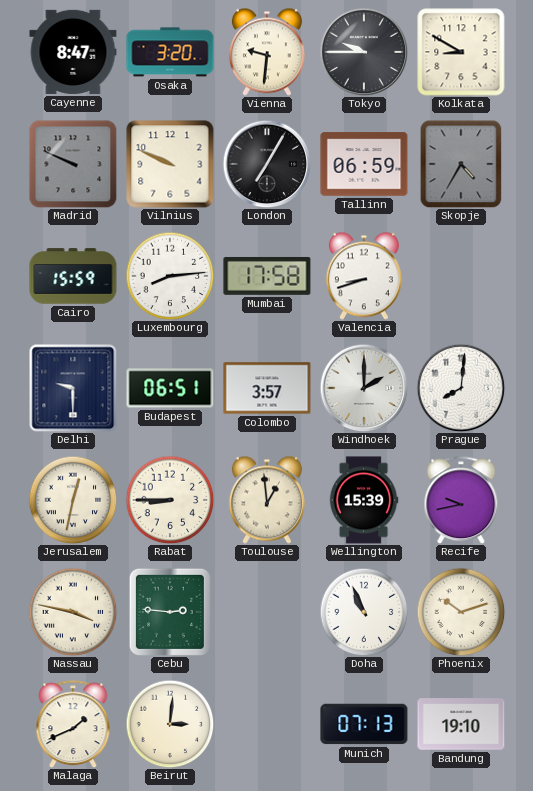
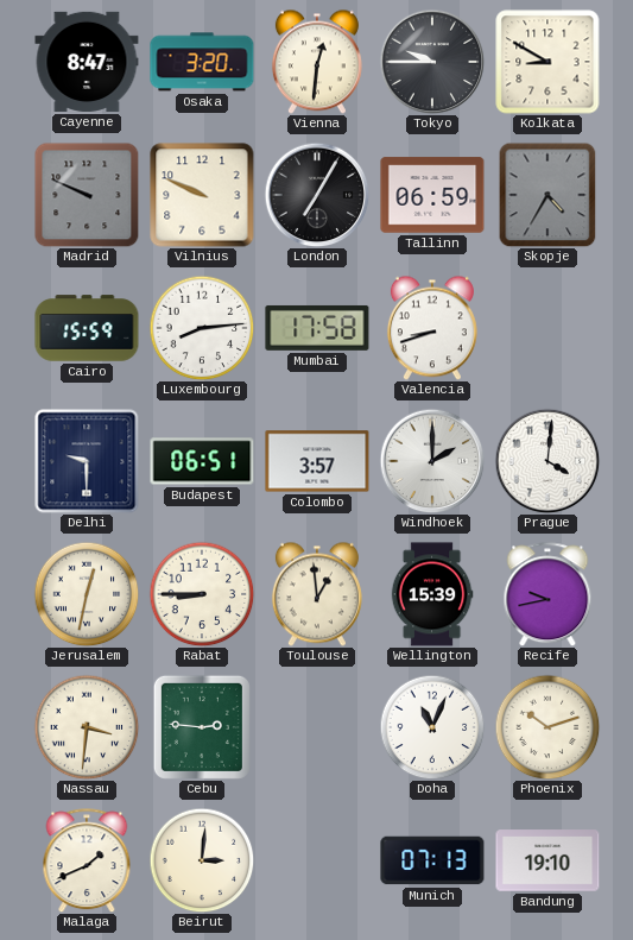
Vienna: 9:31 -> 12:31 (317, 62)
Prague: 8:01 -> 4:01 (547, 461)
Nassau: 3:47 -> 3:31 (87, 727)
Doha: 10:56 -> 11:04 (432, 727)
